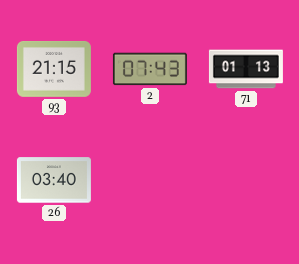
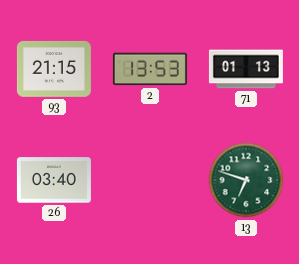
2: 07:43 -> 13:53 (150, 69)
13: none -> 6:48 (246, 180)
